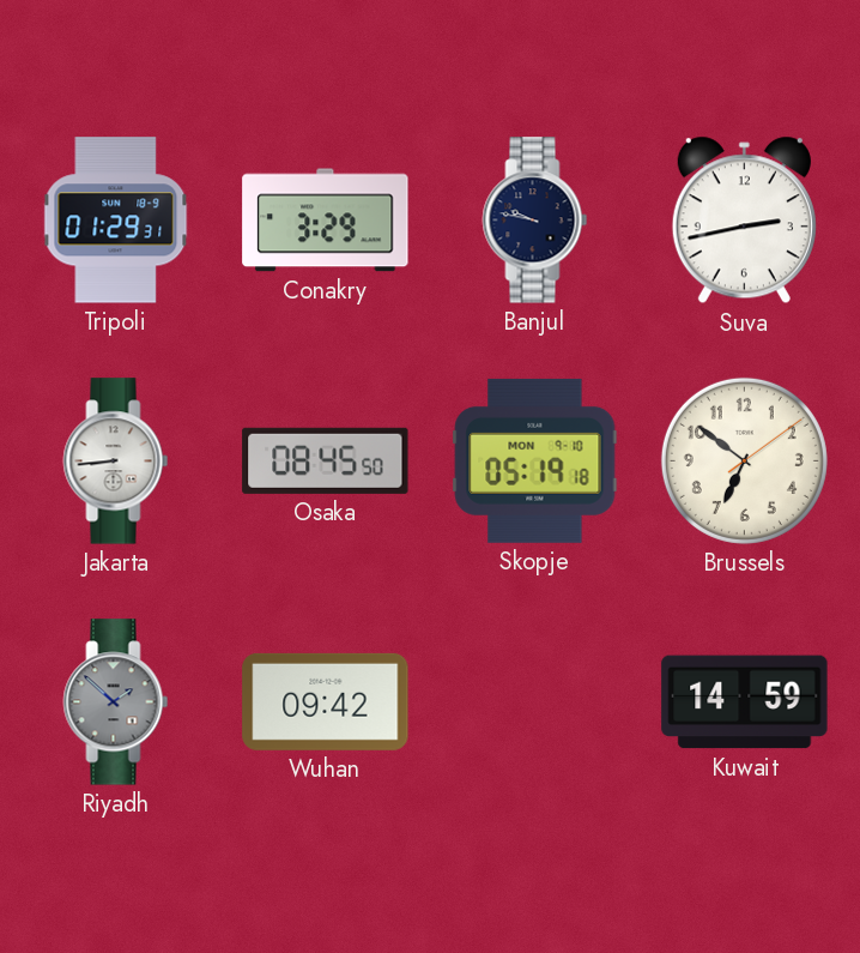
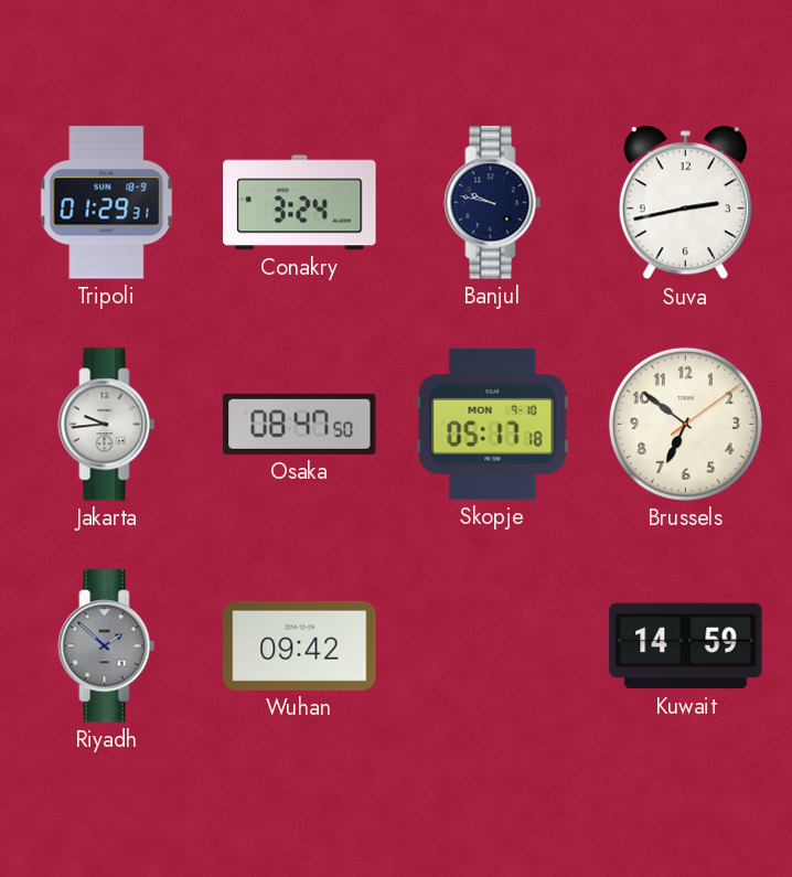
Conakry: 3:29 -> 3:24 (300, 203)
Jakarta: 8:44 -> 9:44 (107, 425)
Osaka: 08:45 -> 08:47 (300, 424)
Skopje: 05:19 -> 05:17 (493, 424)
